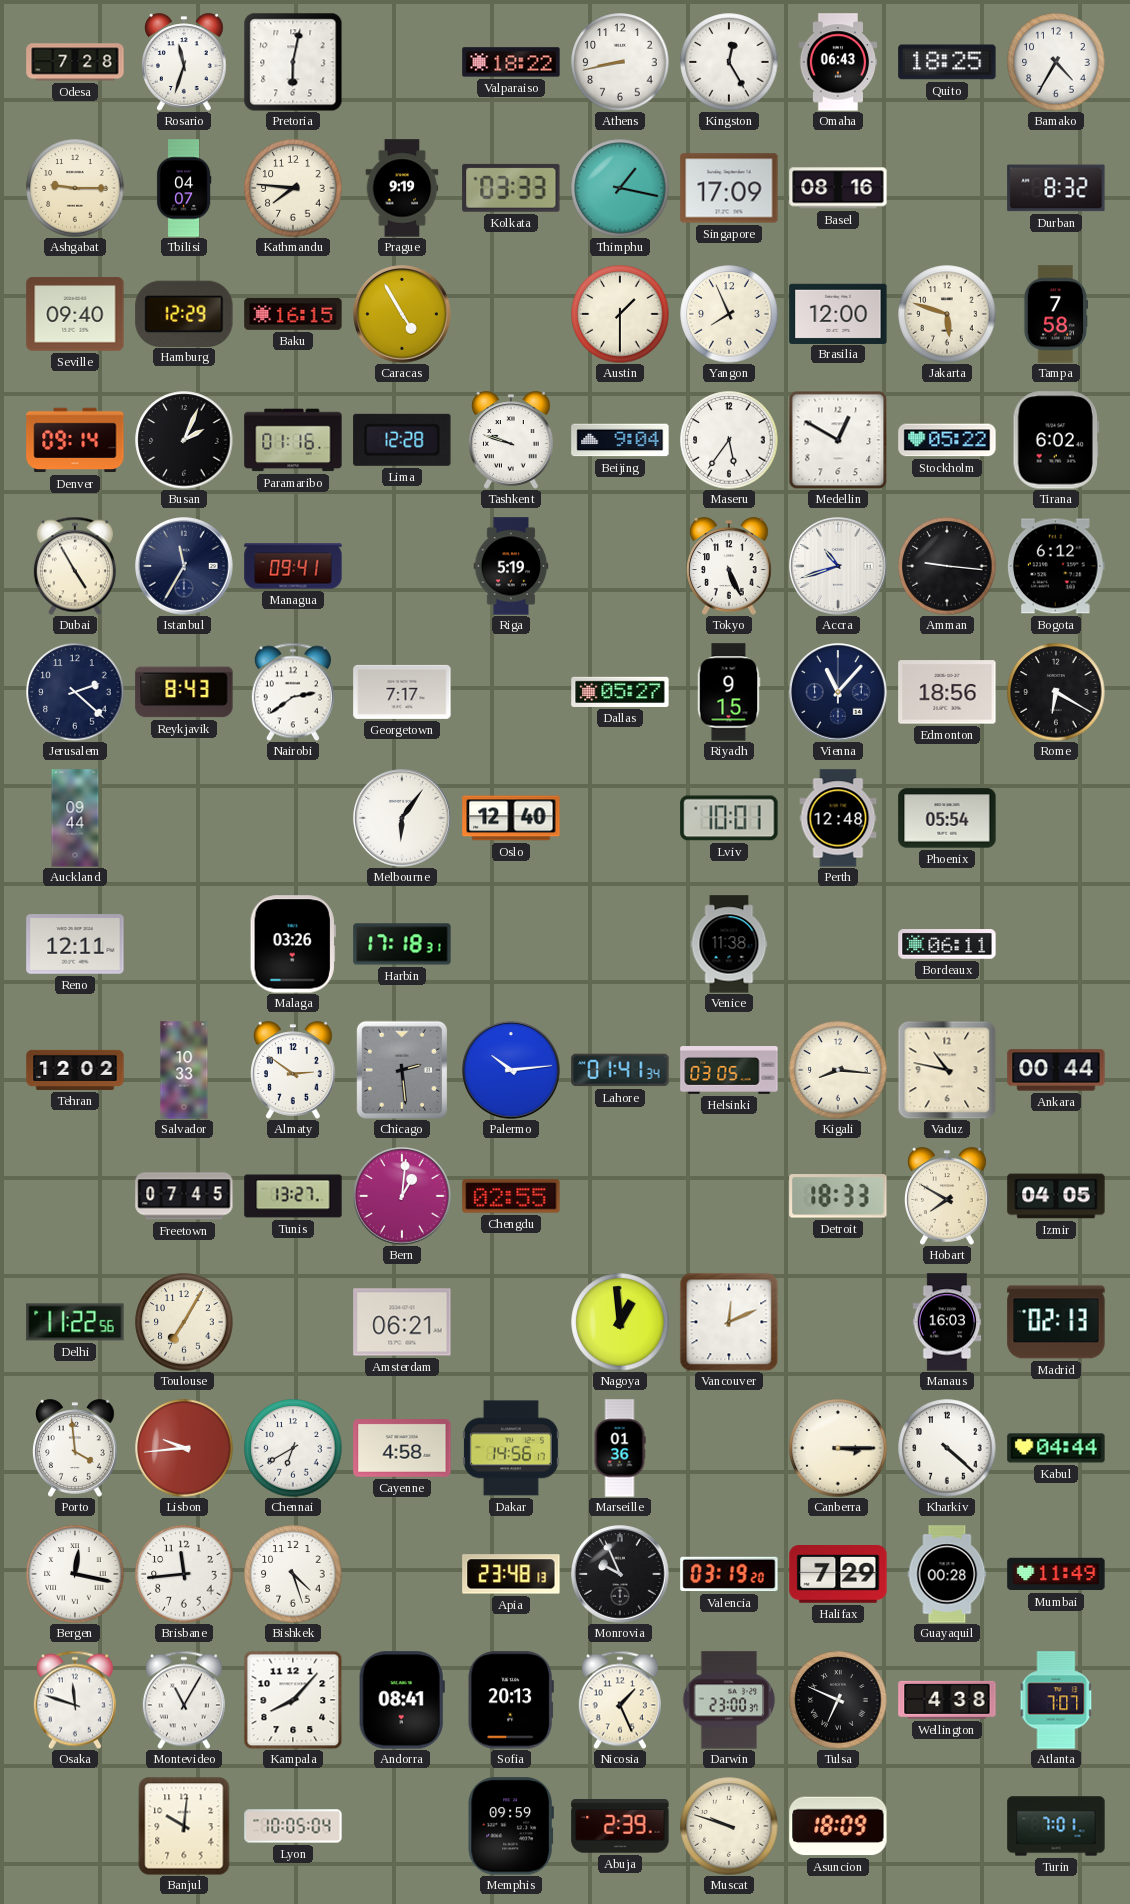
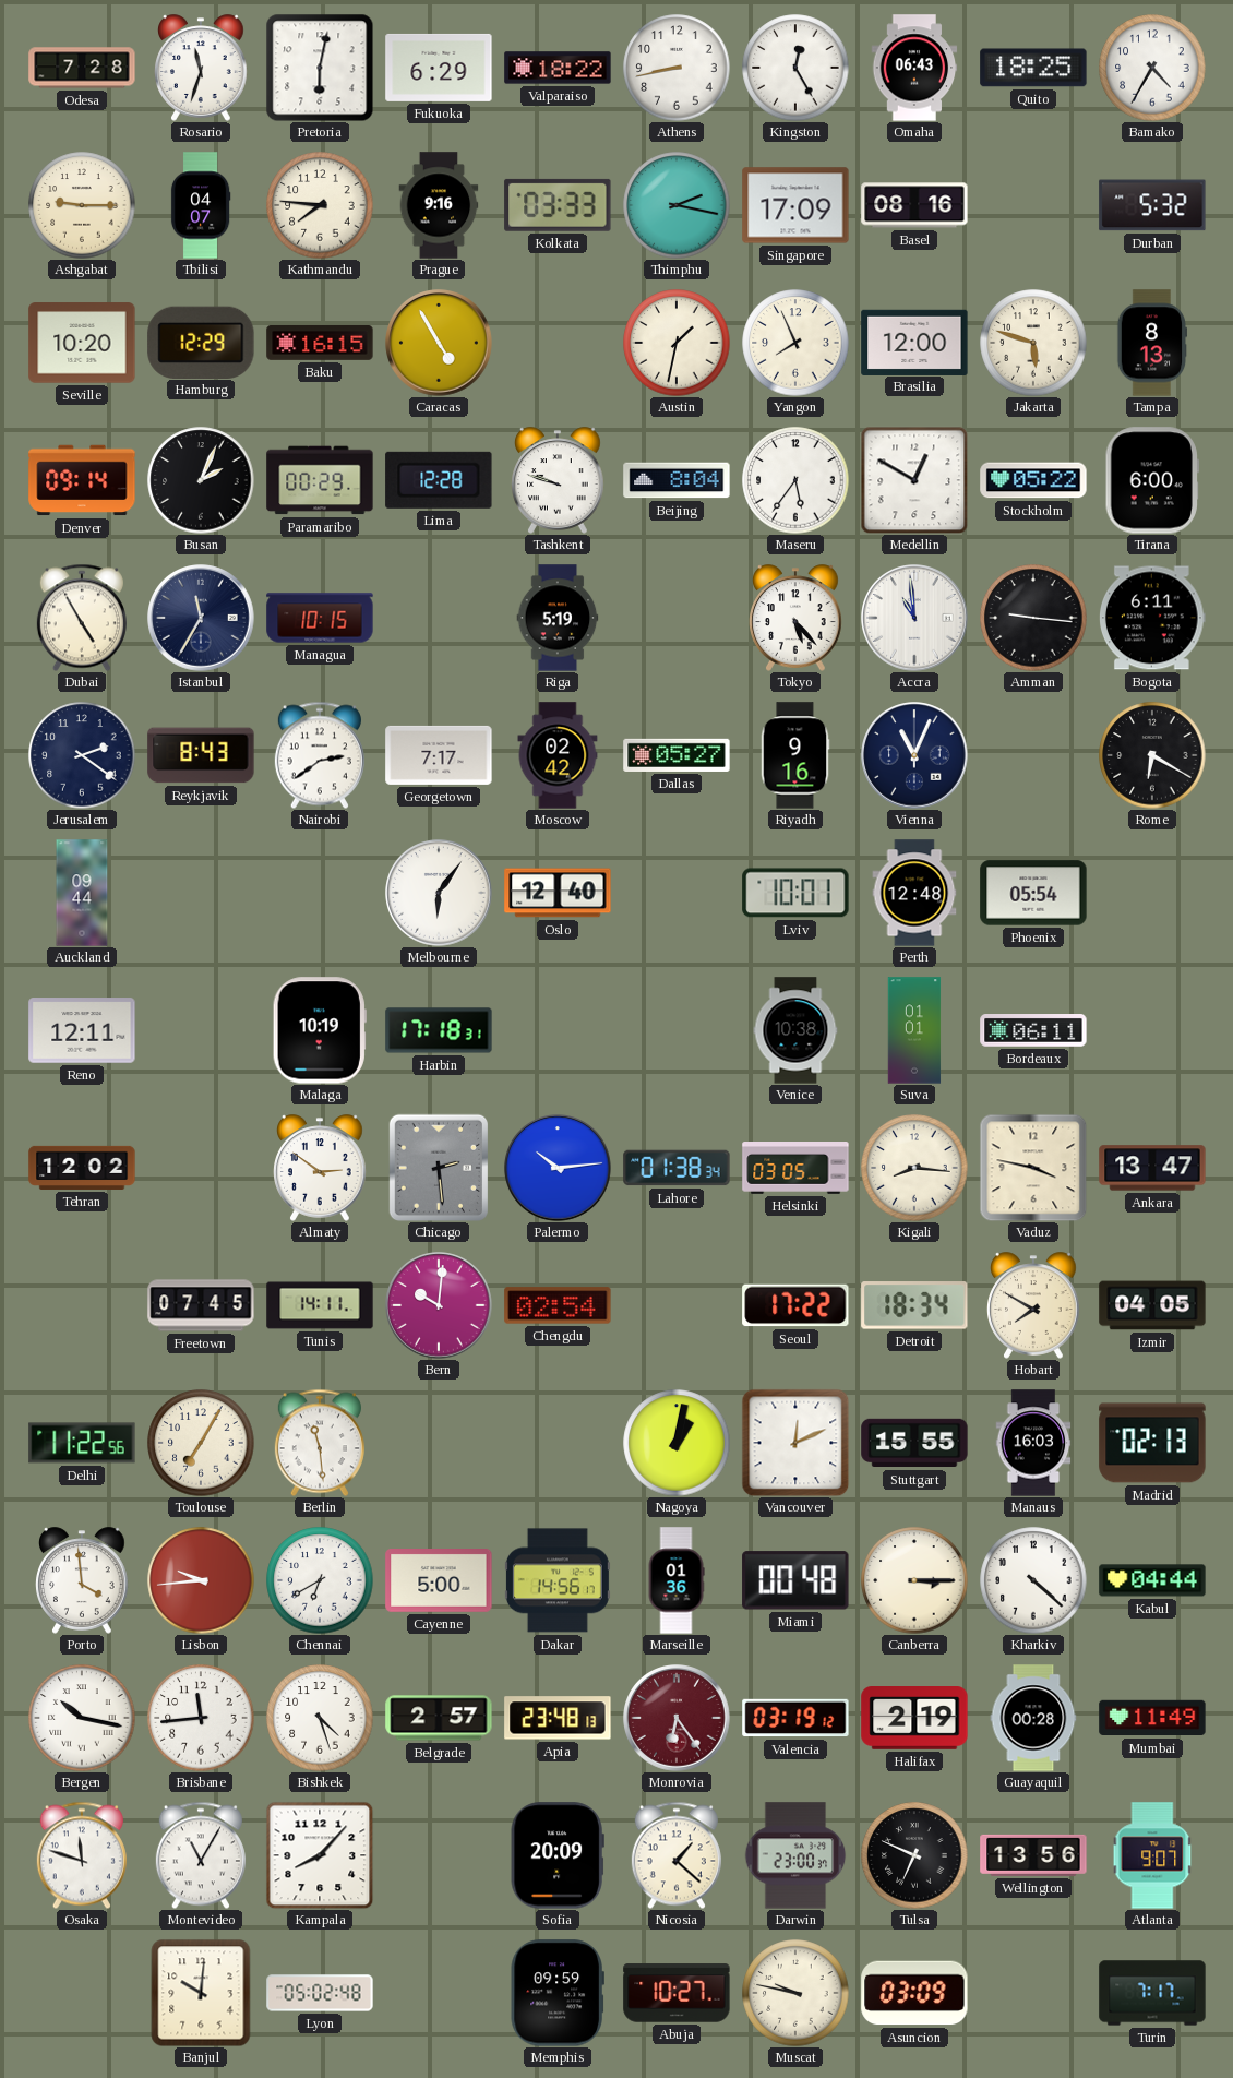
Fukuoka: none -> 6:29 (439, 68)
Prague: 9:19 -> 9:16 (439, 205)
Thimphu: 1:17 -> 2:17 (677, 205)
Durban: 8:32 -> 5:32 (1152, 205)
Seville: 09:40 -> 10:20 (82, 343)
Austin: 1:30 -> 1:32 (677, 343)
Tampa: 7:58 -> 8:13 (1152, 343)
Paramaribo: 01:16 -> 00:29 (320, 480)
Beijing: 9:04 -> 8:04 (677, 480)
Tirana: 6:02 -> 6:00 (1152, 480)
Managua: 09:41 -> 10:15 (320, 618)
Tokyo: 5:26 -> 5:23 (797, 618)
Accra: 10:42 -> 10:59 (914, 618)
Bogota: 6:12 -> 6:11 (1152, 618)
Jerusalem: 2:22 -> 2:21 (82, 755)
Moscow: none -> 02:42 (558, 755)
Riyadh: 9:15 -> 9:16 (795, 755)
Vienna: 11:07 -> 11:04 (914, 755)
Edmonton: 18:56 -> none (947, 692)
Malaga: 03:26 -> 10:19 (320, 1030)
Venice: 11:38 -> 10:38 (795, 1030)
Suva: none -> 01:01 (914, 1030)
Salvador: 10:33 -> none (184, 1070)
Lahore: 01:41 -> 01:38 (677, 1168)
Vaduz: 10:47 -> 3:47 (1033, 1168)
Ankara: 00:44 -> 13:47 (1152, 1168)
Tunis: 13:27 -> 14:11 (320, 1305)
Bern: 1:01 -> 10:01 (439, 1305)
Chengdu: 02:55 -> 02:54 (558, 1305)
Seoul: none -> 17:22 (795, 1305)
Detroit: 18:33 -> 18:34 (914, 1305)
Berlin: none -> 11:29 (320, 1443)
Amsterdam: 06:21 -> none (402, 1322)
Nagoya: 12:59 -> 1:02 (677, 1443)
Stuttgart: none -> 15:55 (914, 1443)
Cayenne: 4:58 -> 5:00 (439, 1581)
Miami: none -> 00:48 (795, 1580)
Bergen: 12:17 -> 10:17 (82, 1718)
Belgrade: none -> 2:57 (439, 1718)
Monrovia: 9:56 -> 6:24 (677, 1718)
Monrovia dial: black -> burgundy (677, 1718)
Valencia: 03:19:20 -> 03:19:12 (795, 1718)
Halifax: 7:29 -> 2:19 (914, 1719)
Andorra: 08:41 -> none (402, 1700)
Sofia: 20:13 -> 20:09 (558, 1855)
Nicosia: 1:26 -> 1:22 (677, 1855)
Wellington: 4:38 -> 13:56 (1033, 1855)
Atlanta: 7:07 -> 9:07 (1152, 1855)
Lyon: 10:05 -> 05:02 (320, 1993)
Abuja: 2:39 -> 10:27 (677, 1993)
Muscat: 9:48 -> 9:47 (795, 1993)
Asuncion: 18:09 -> 03:09 (914, 1993)
Turin: 7:01 -> 7:17 (1152, 1993)
